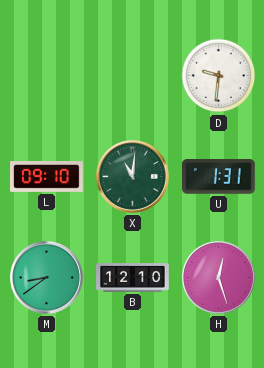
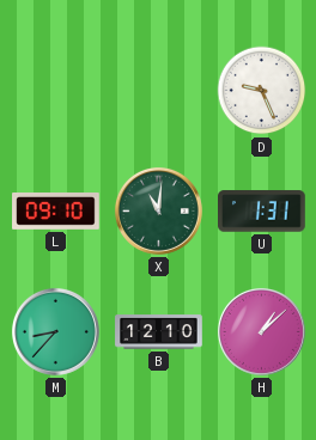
D: 9:31 -> 9:26 (262, 91)
M: 8:39 -> 8:37 (55, 331)
H: 12:27 -> 1:08 (261, 331)
